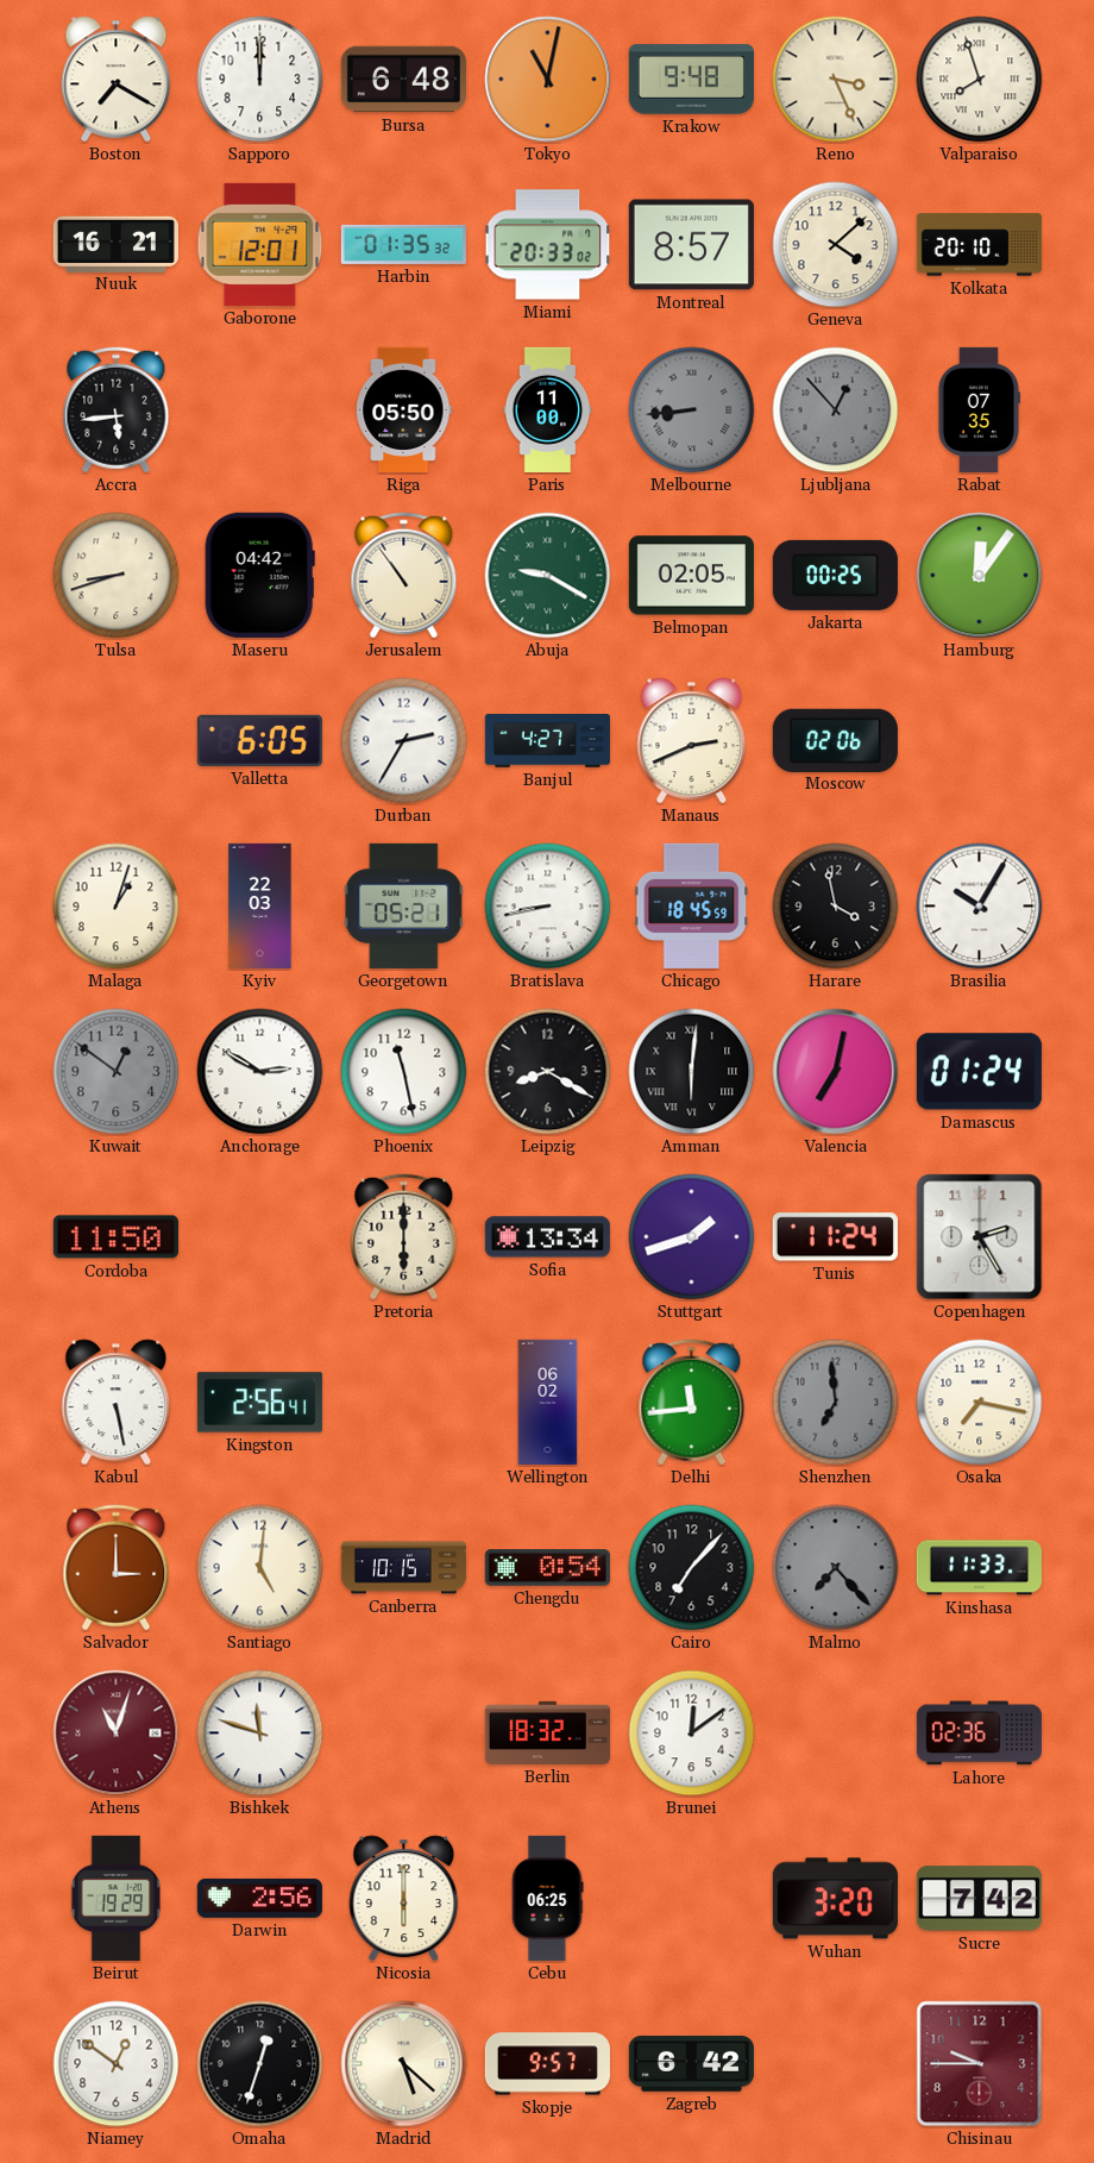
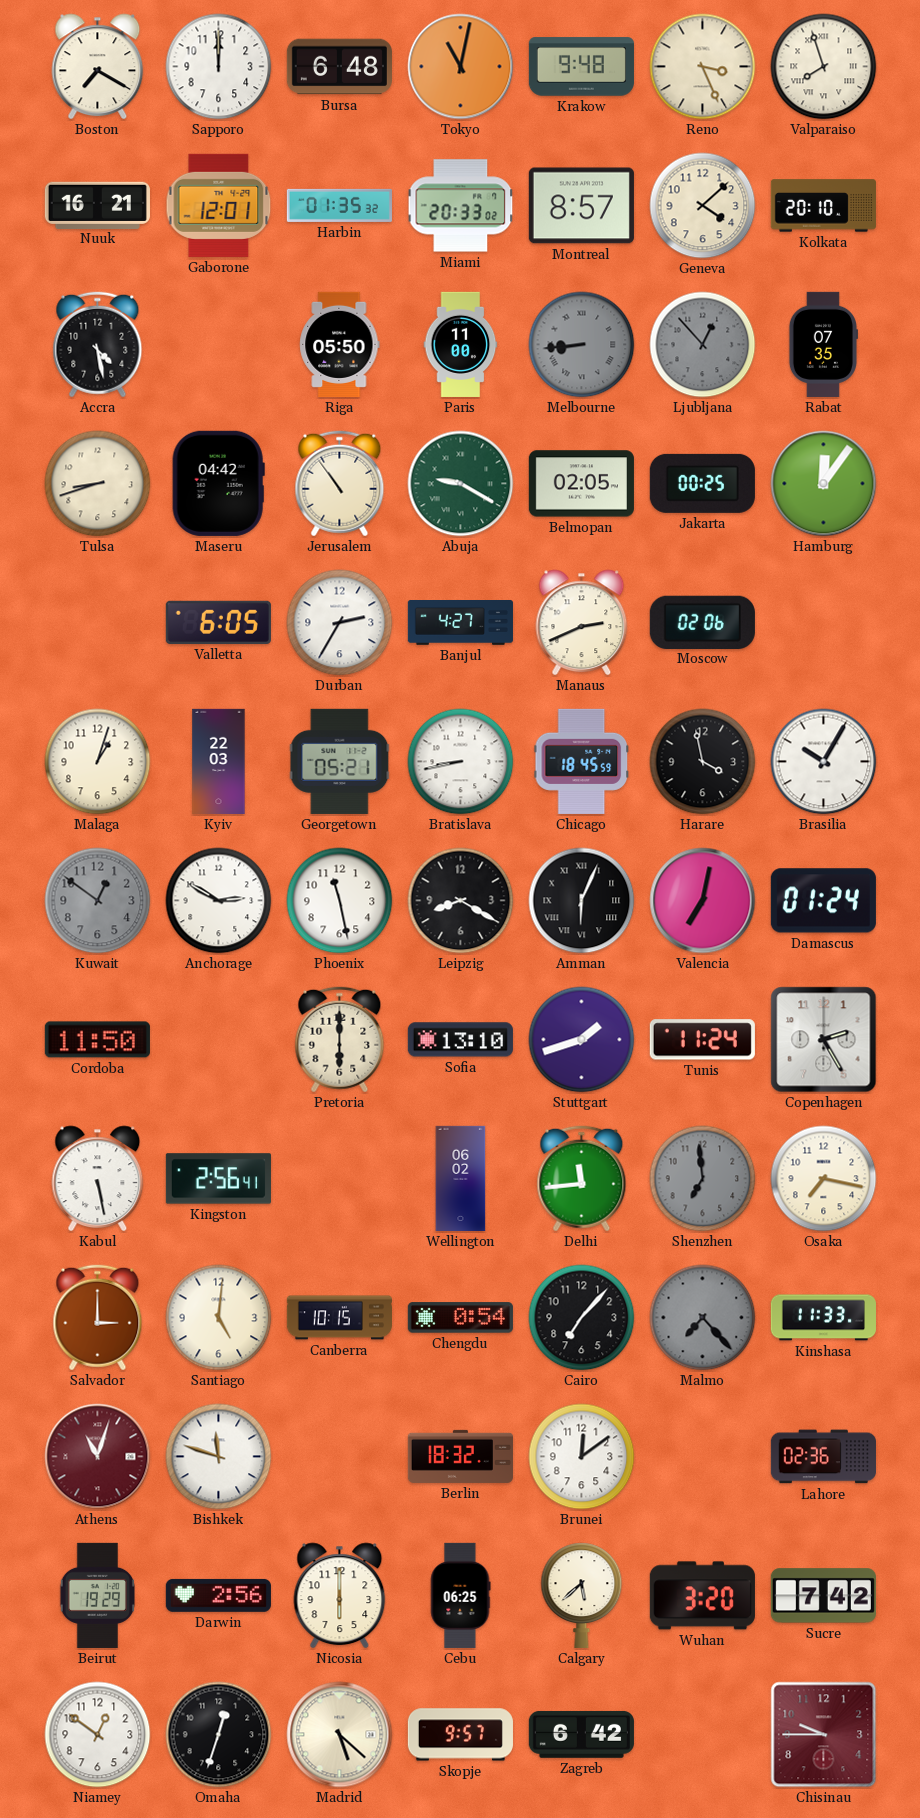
Accra: 5:44 -> 4:28 (98, 345)
Amman: 6:01 -> 6:04 (582, 901)
Sofia: 13:34 -> 13:10 (460, 1040)
Calgary: none -> 5:38 (582, 1595)
